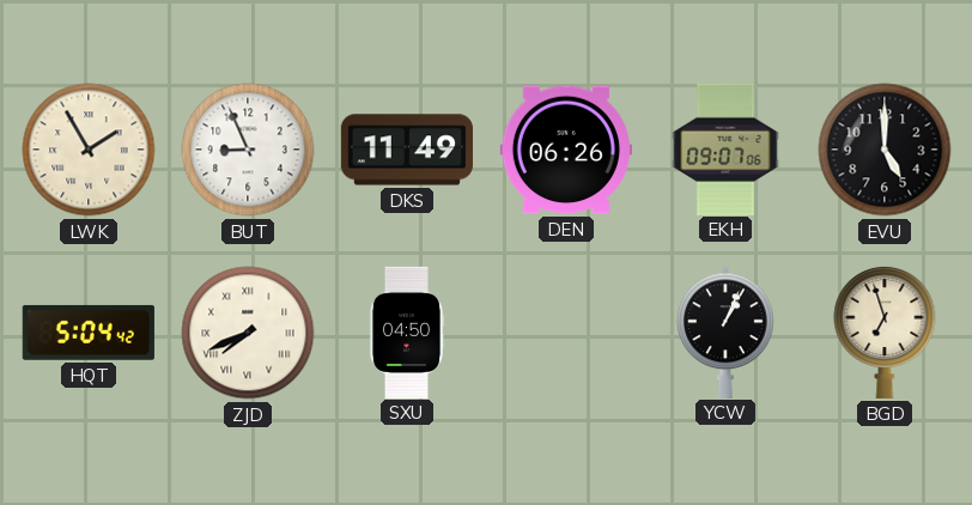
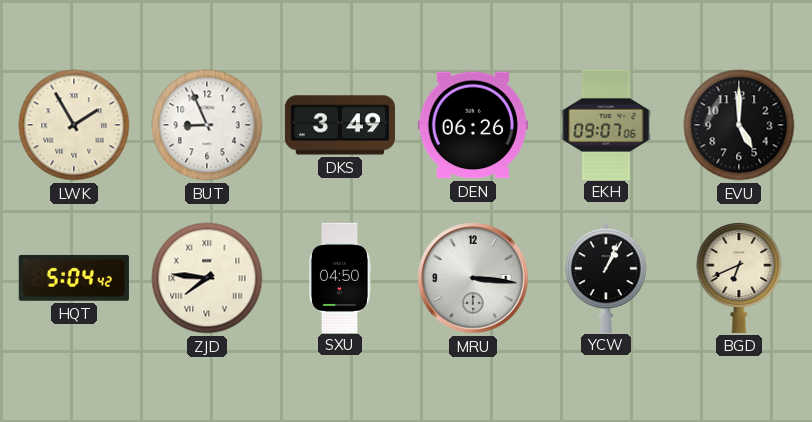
DKS: 11:49 -> 3:49 (339, 125)
ZJD: 7:41 -> 7:46 (207, 278)
MRU: none -> 3:16 (473, 278)
BGD: 6:57 -> 6:41 (739, 277)
